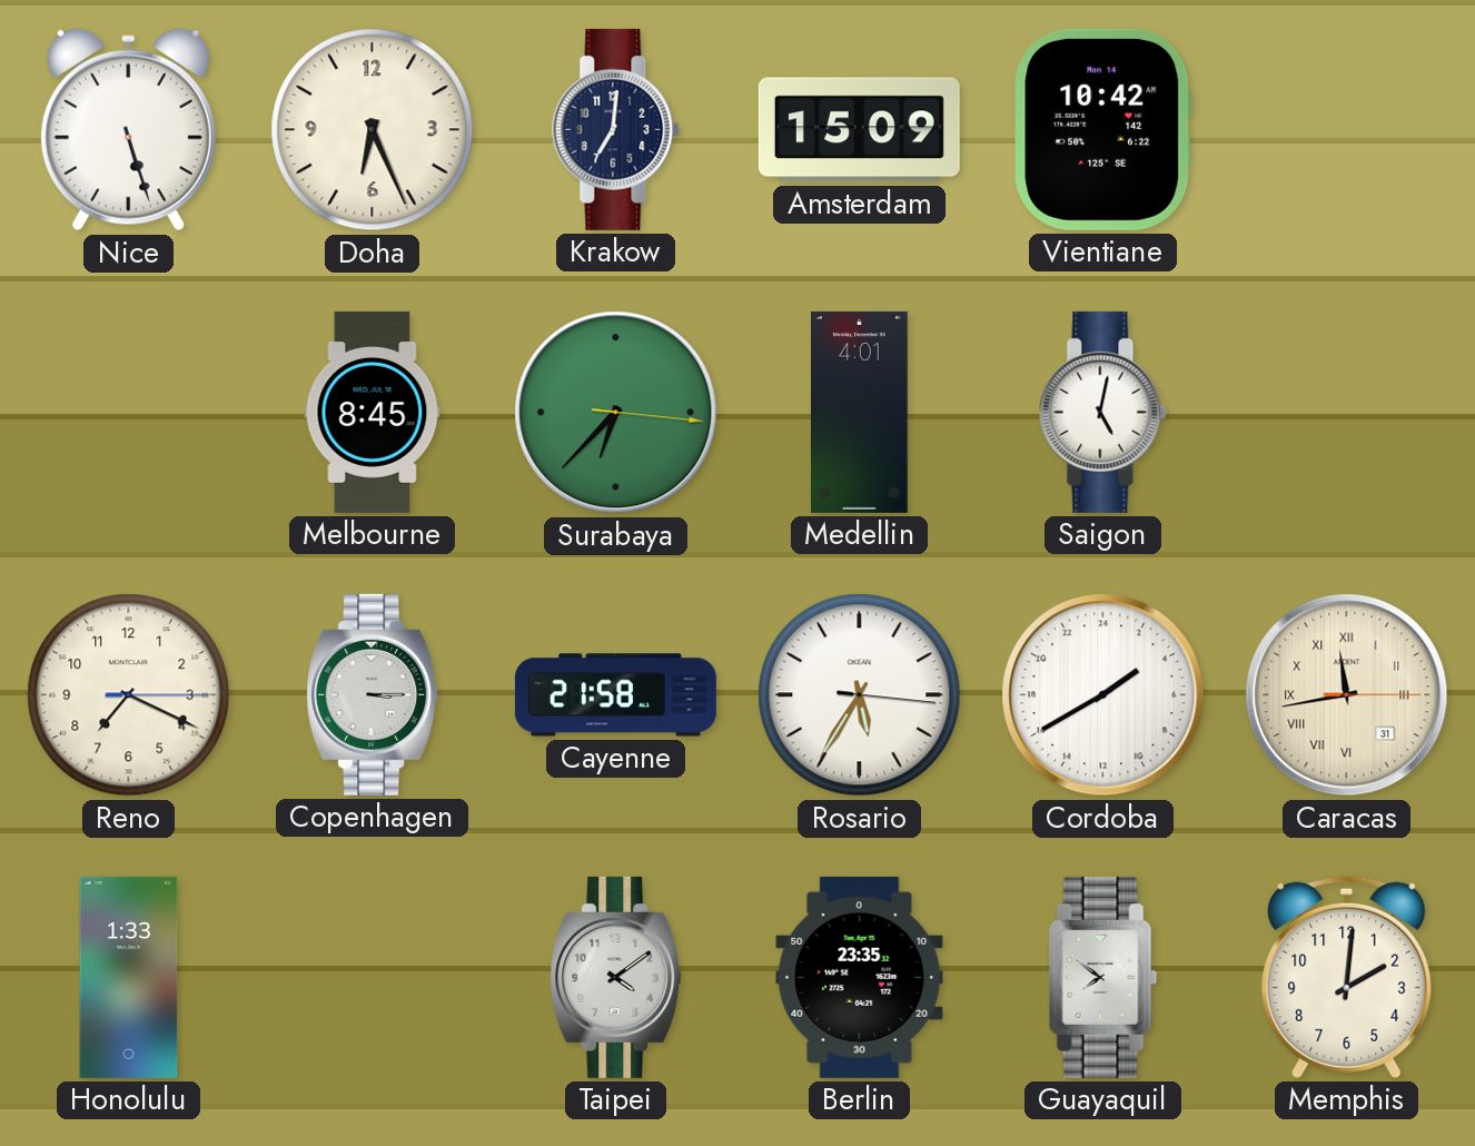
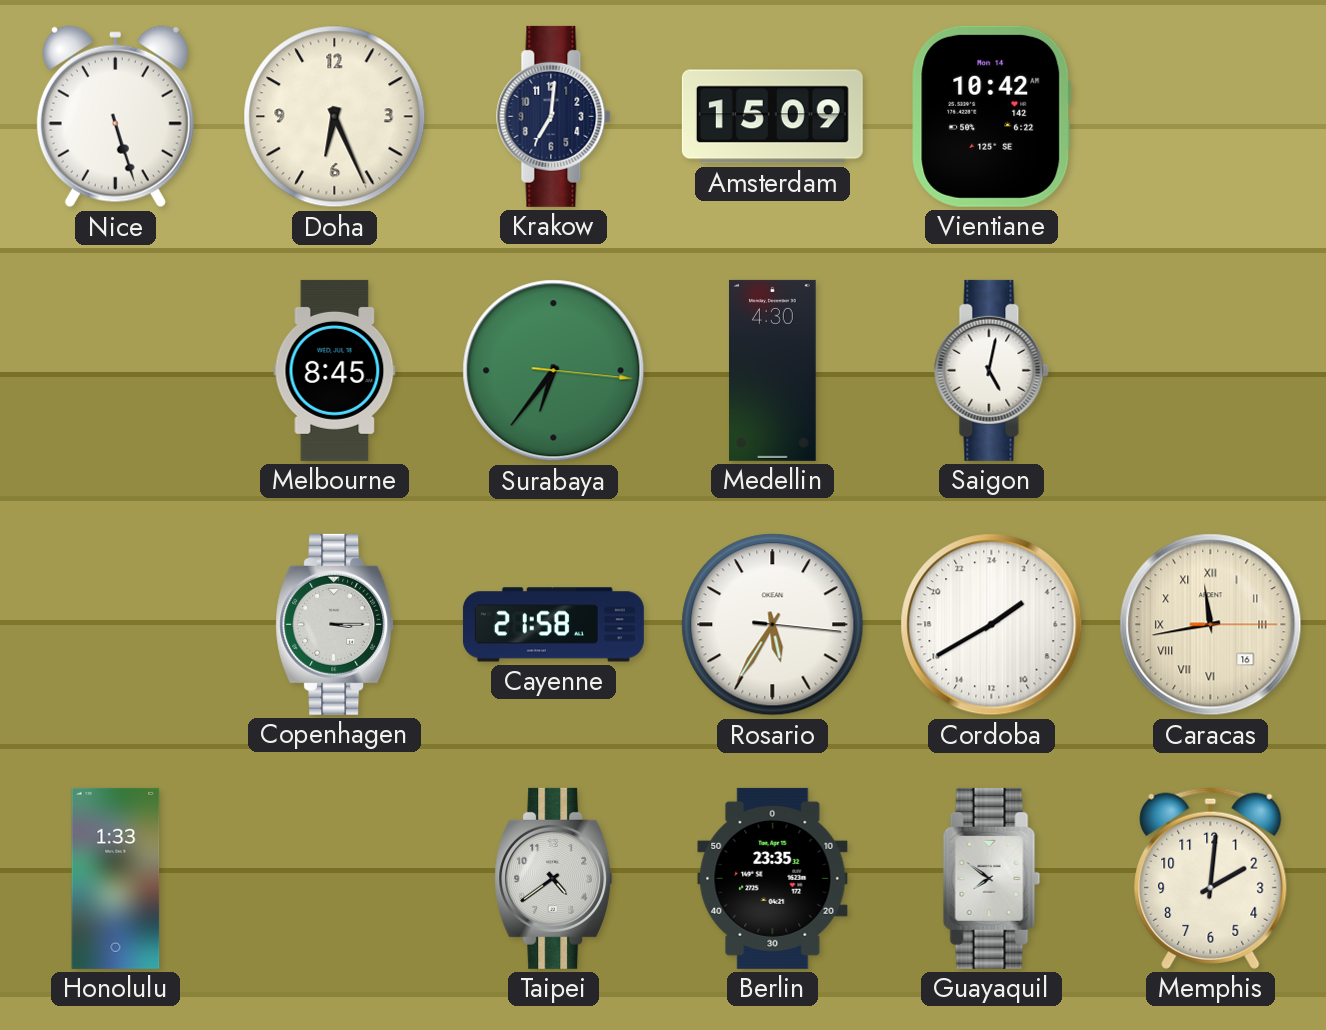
Surabaya: 6:37 -> 6:36 (554, 371)
Medellin: 4:01 -> 4:30 (773, 370)
Reno: 7:19 -> none (129, 695)
Caracas date: 31 -> 16 (1211, 625)
Taipei: 4:09 -> 4:39 (554, 878)
